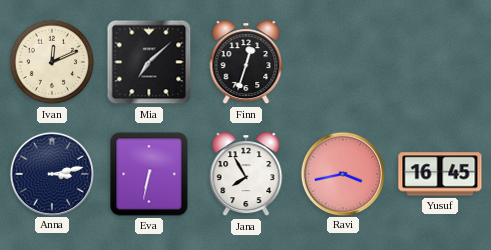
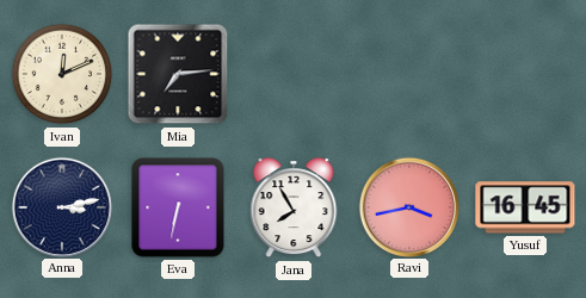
Mia: 7:08 -> 7:14 (178, 74)
Finn: 12:33 -> none (246, 63)
